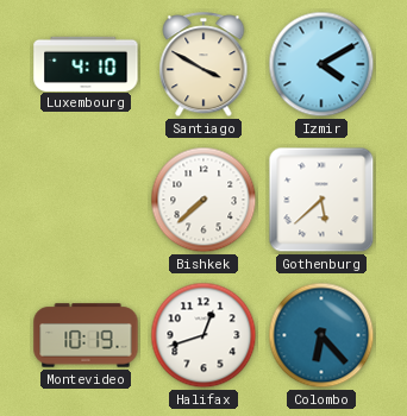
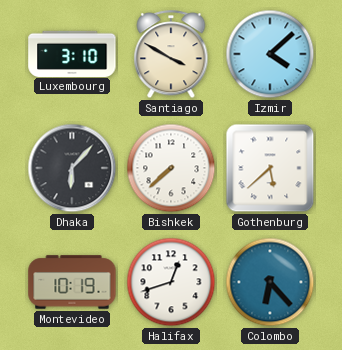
Luxembourg: 4:10 -> 3:10 (72, 53)
Izmir: 4:10 -> 4:08 (270, 54)
Dhaka: none -> 6:07 (72, 168)
